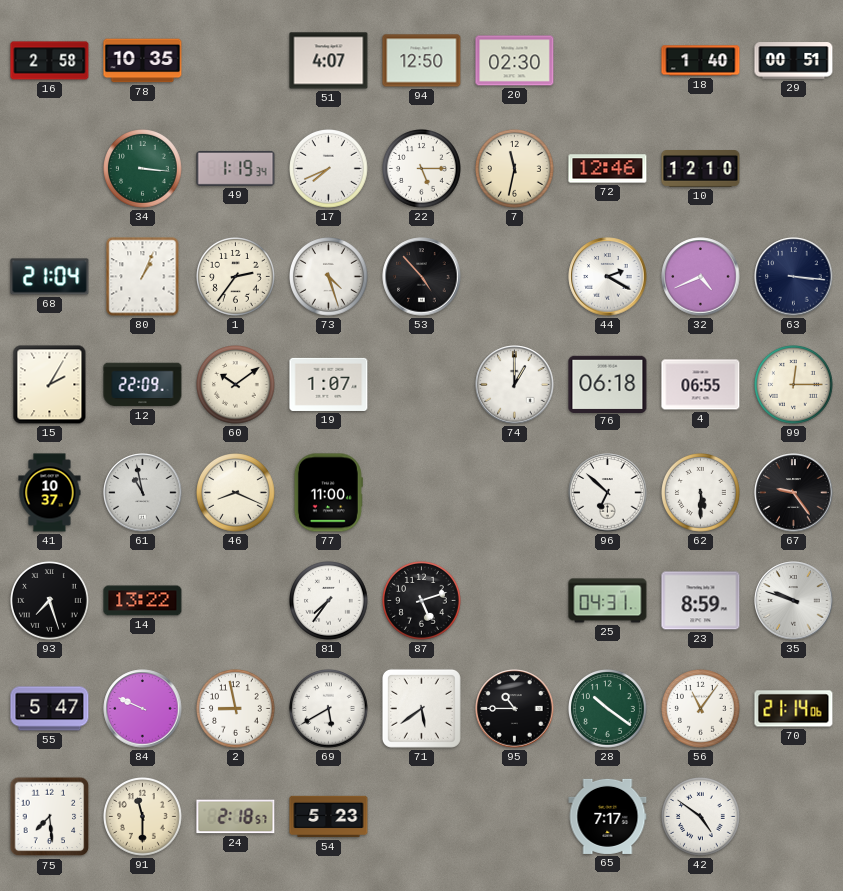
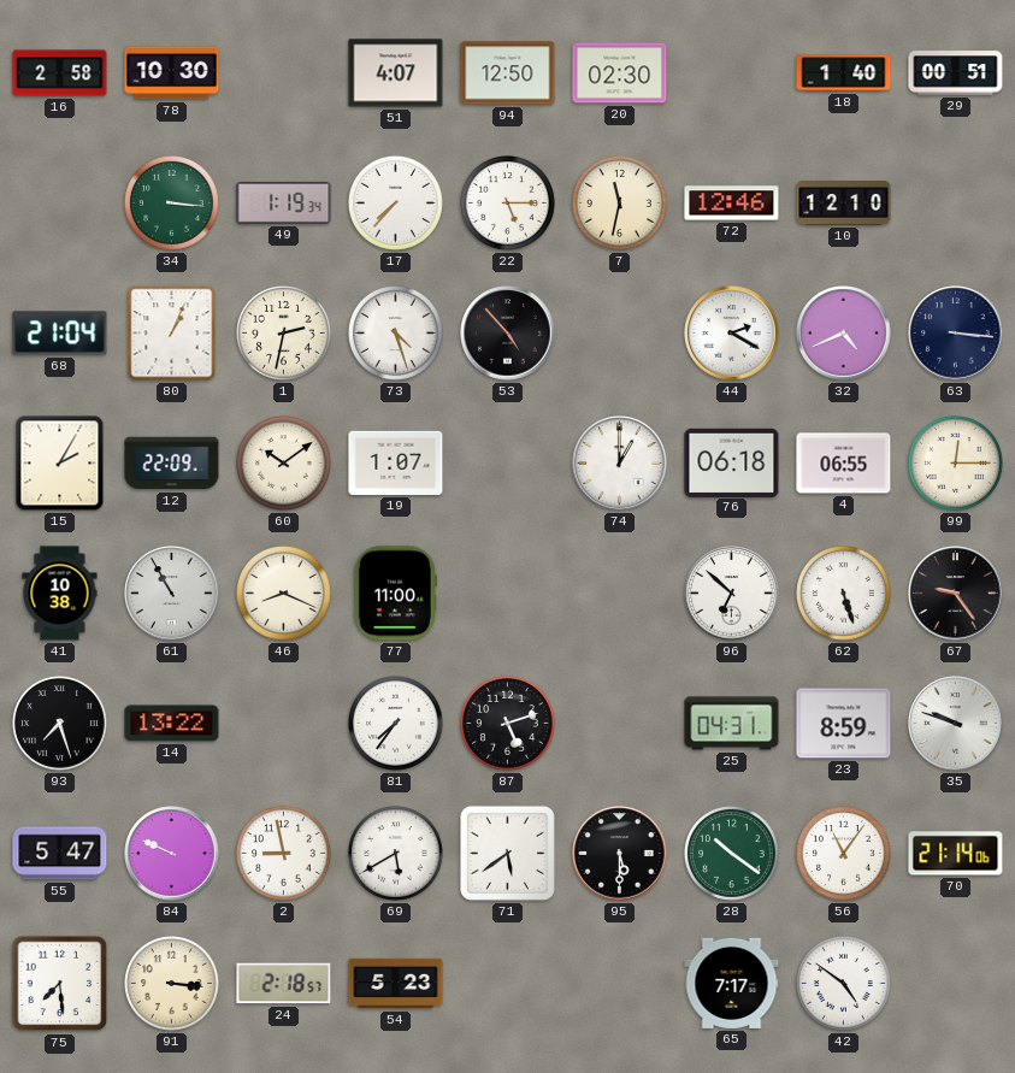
78: 10:35 -> 10:30 (172, 73)
17: 7:41 -> 7:37 (396, 204)
1: 2:36 -> 2:32 (284, 334)
41: 10:37 -> 10:38 (60, 594)
61: 10:58 -> 10:55 (172, 594)
62: 5:30 -> 5:27 (844, 594)
95: 10:45 -> 5:30 (620, 854)
91: 11:30 -> 3:16 (172, 984)
